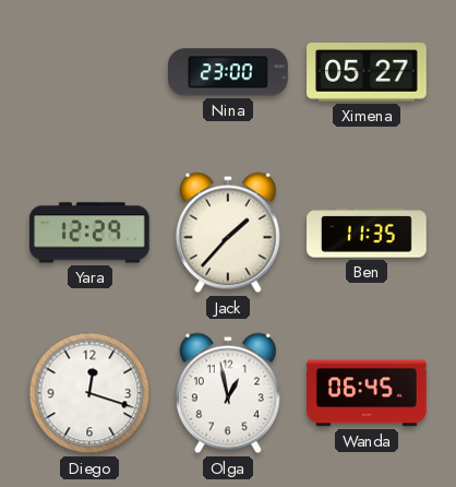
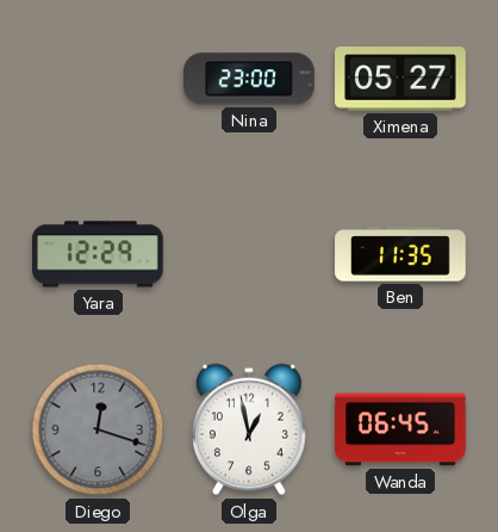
Jack: 1:37 -> none (228, 233)
Diego dial: white -> grey (98, 429)
